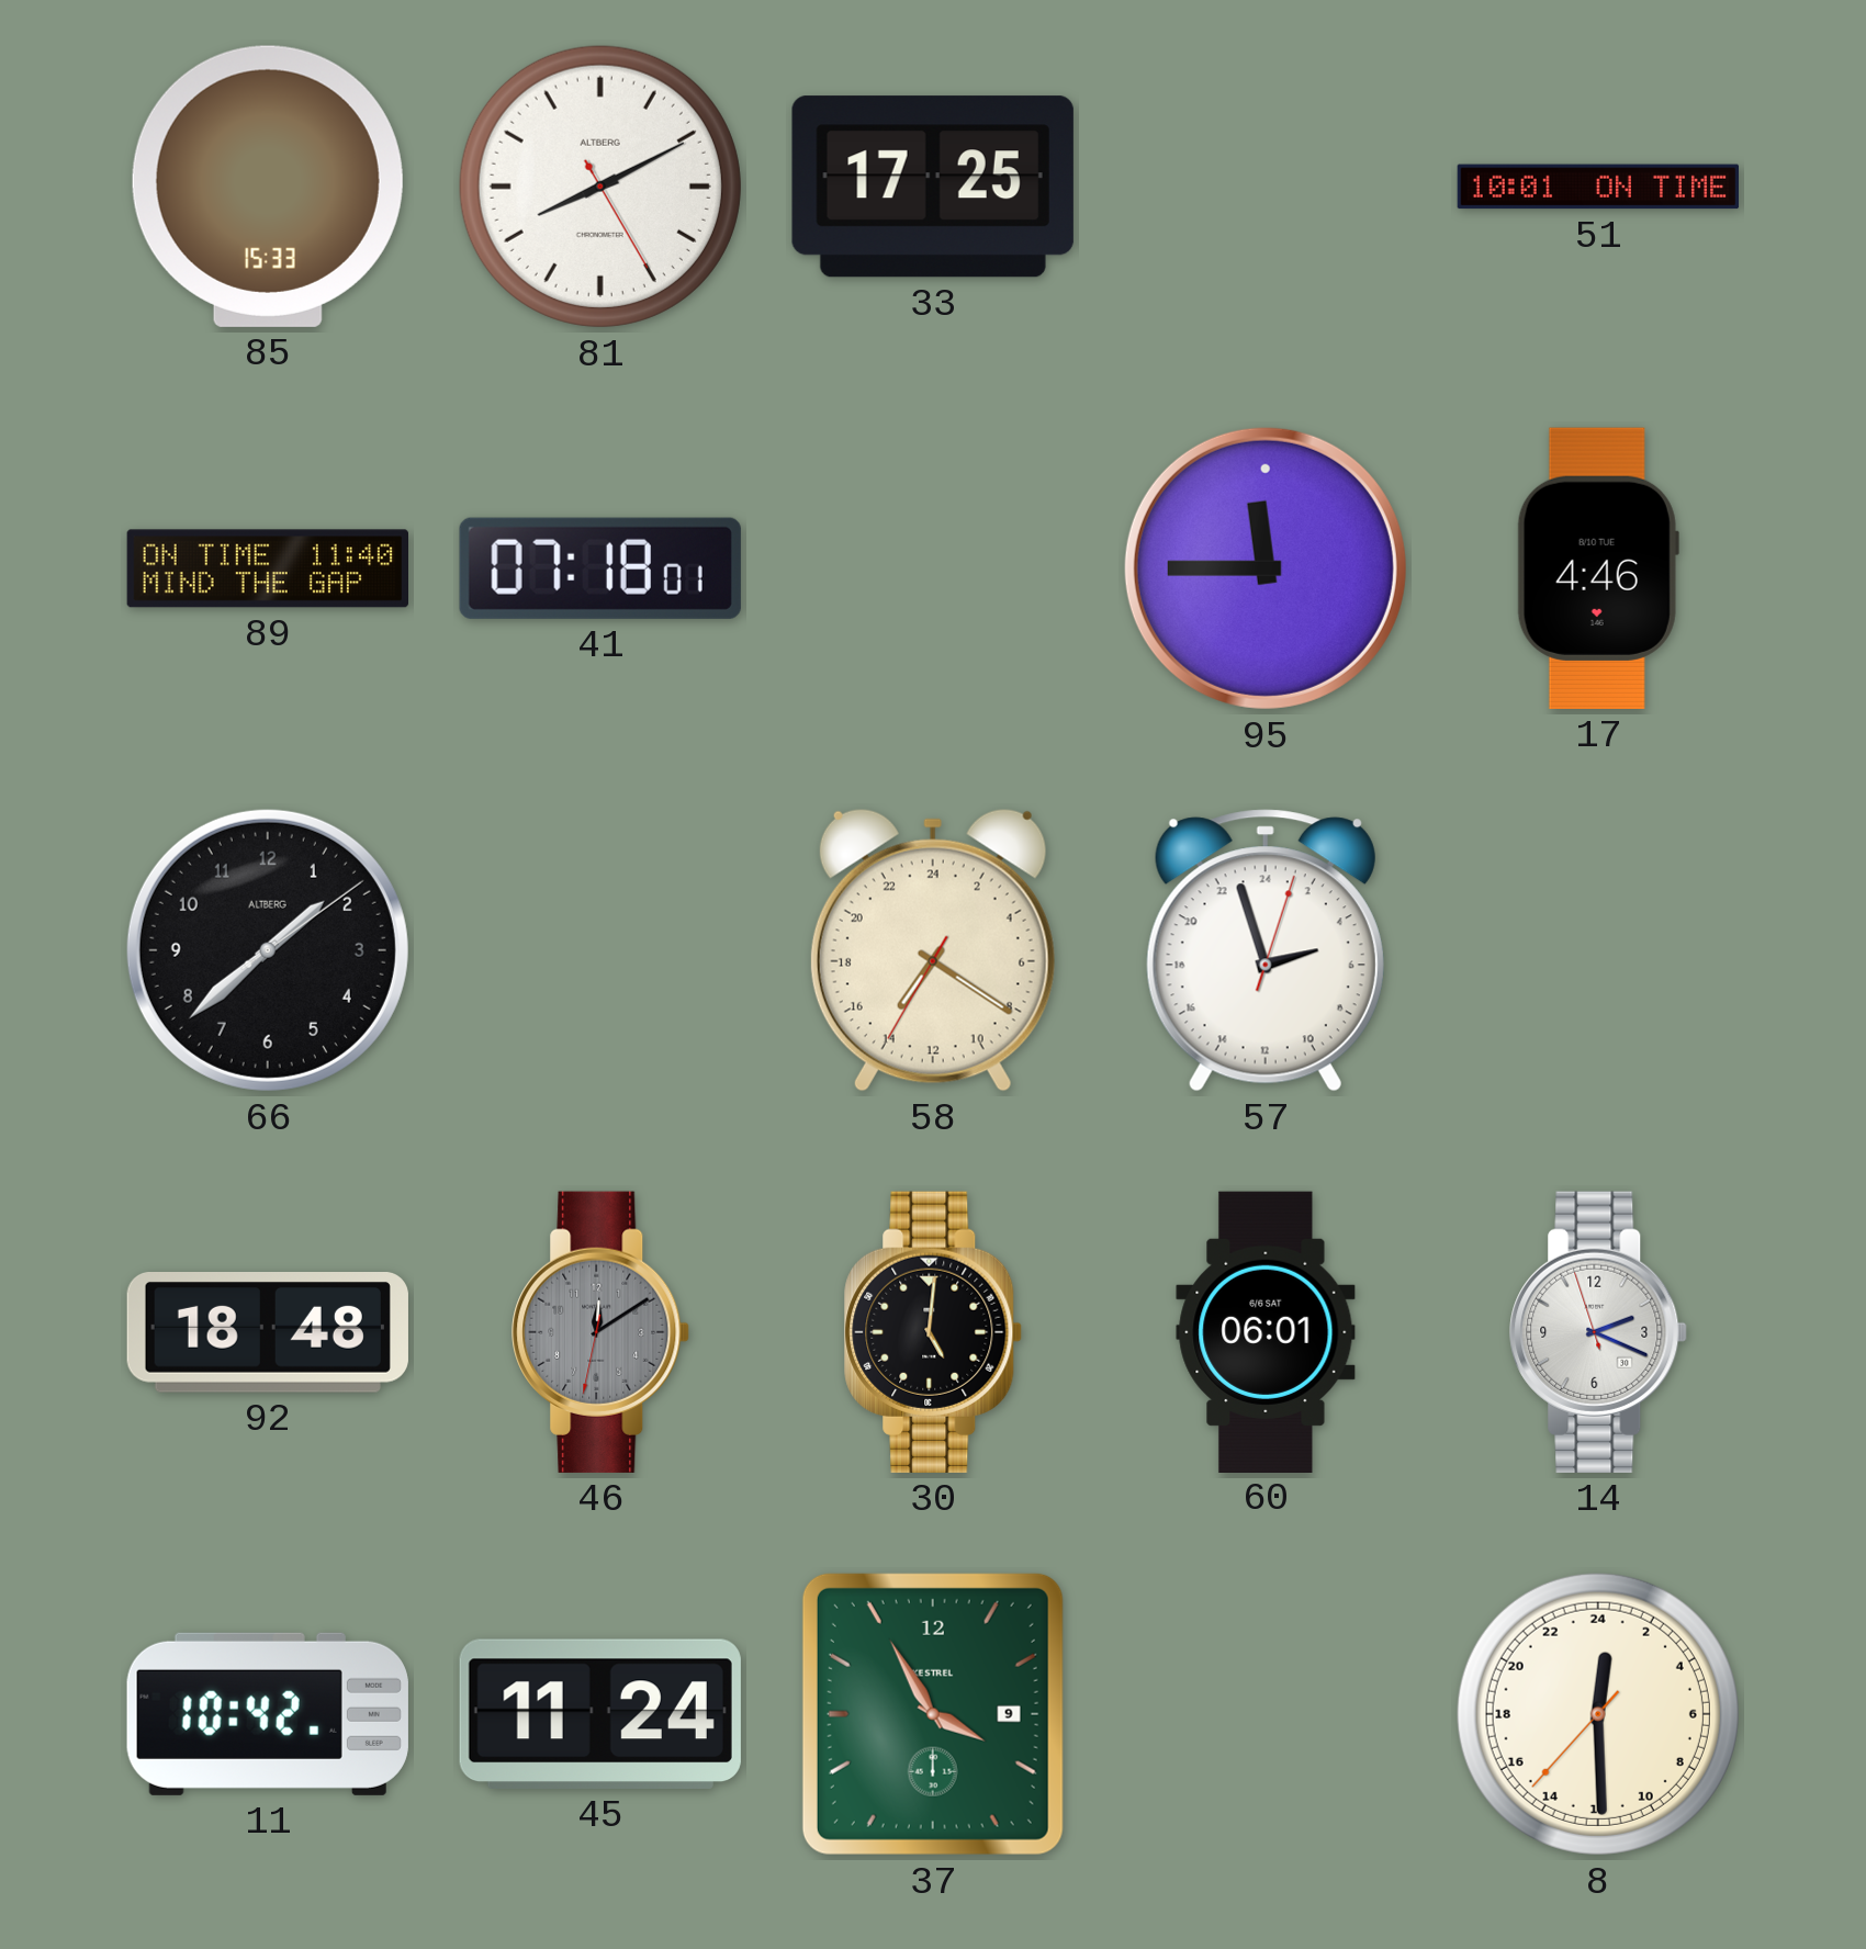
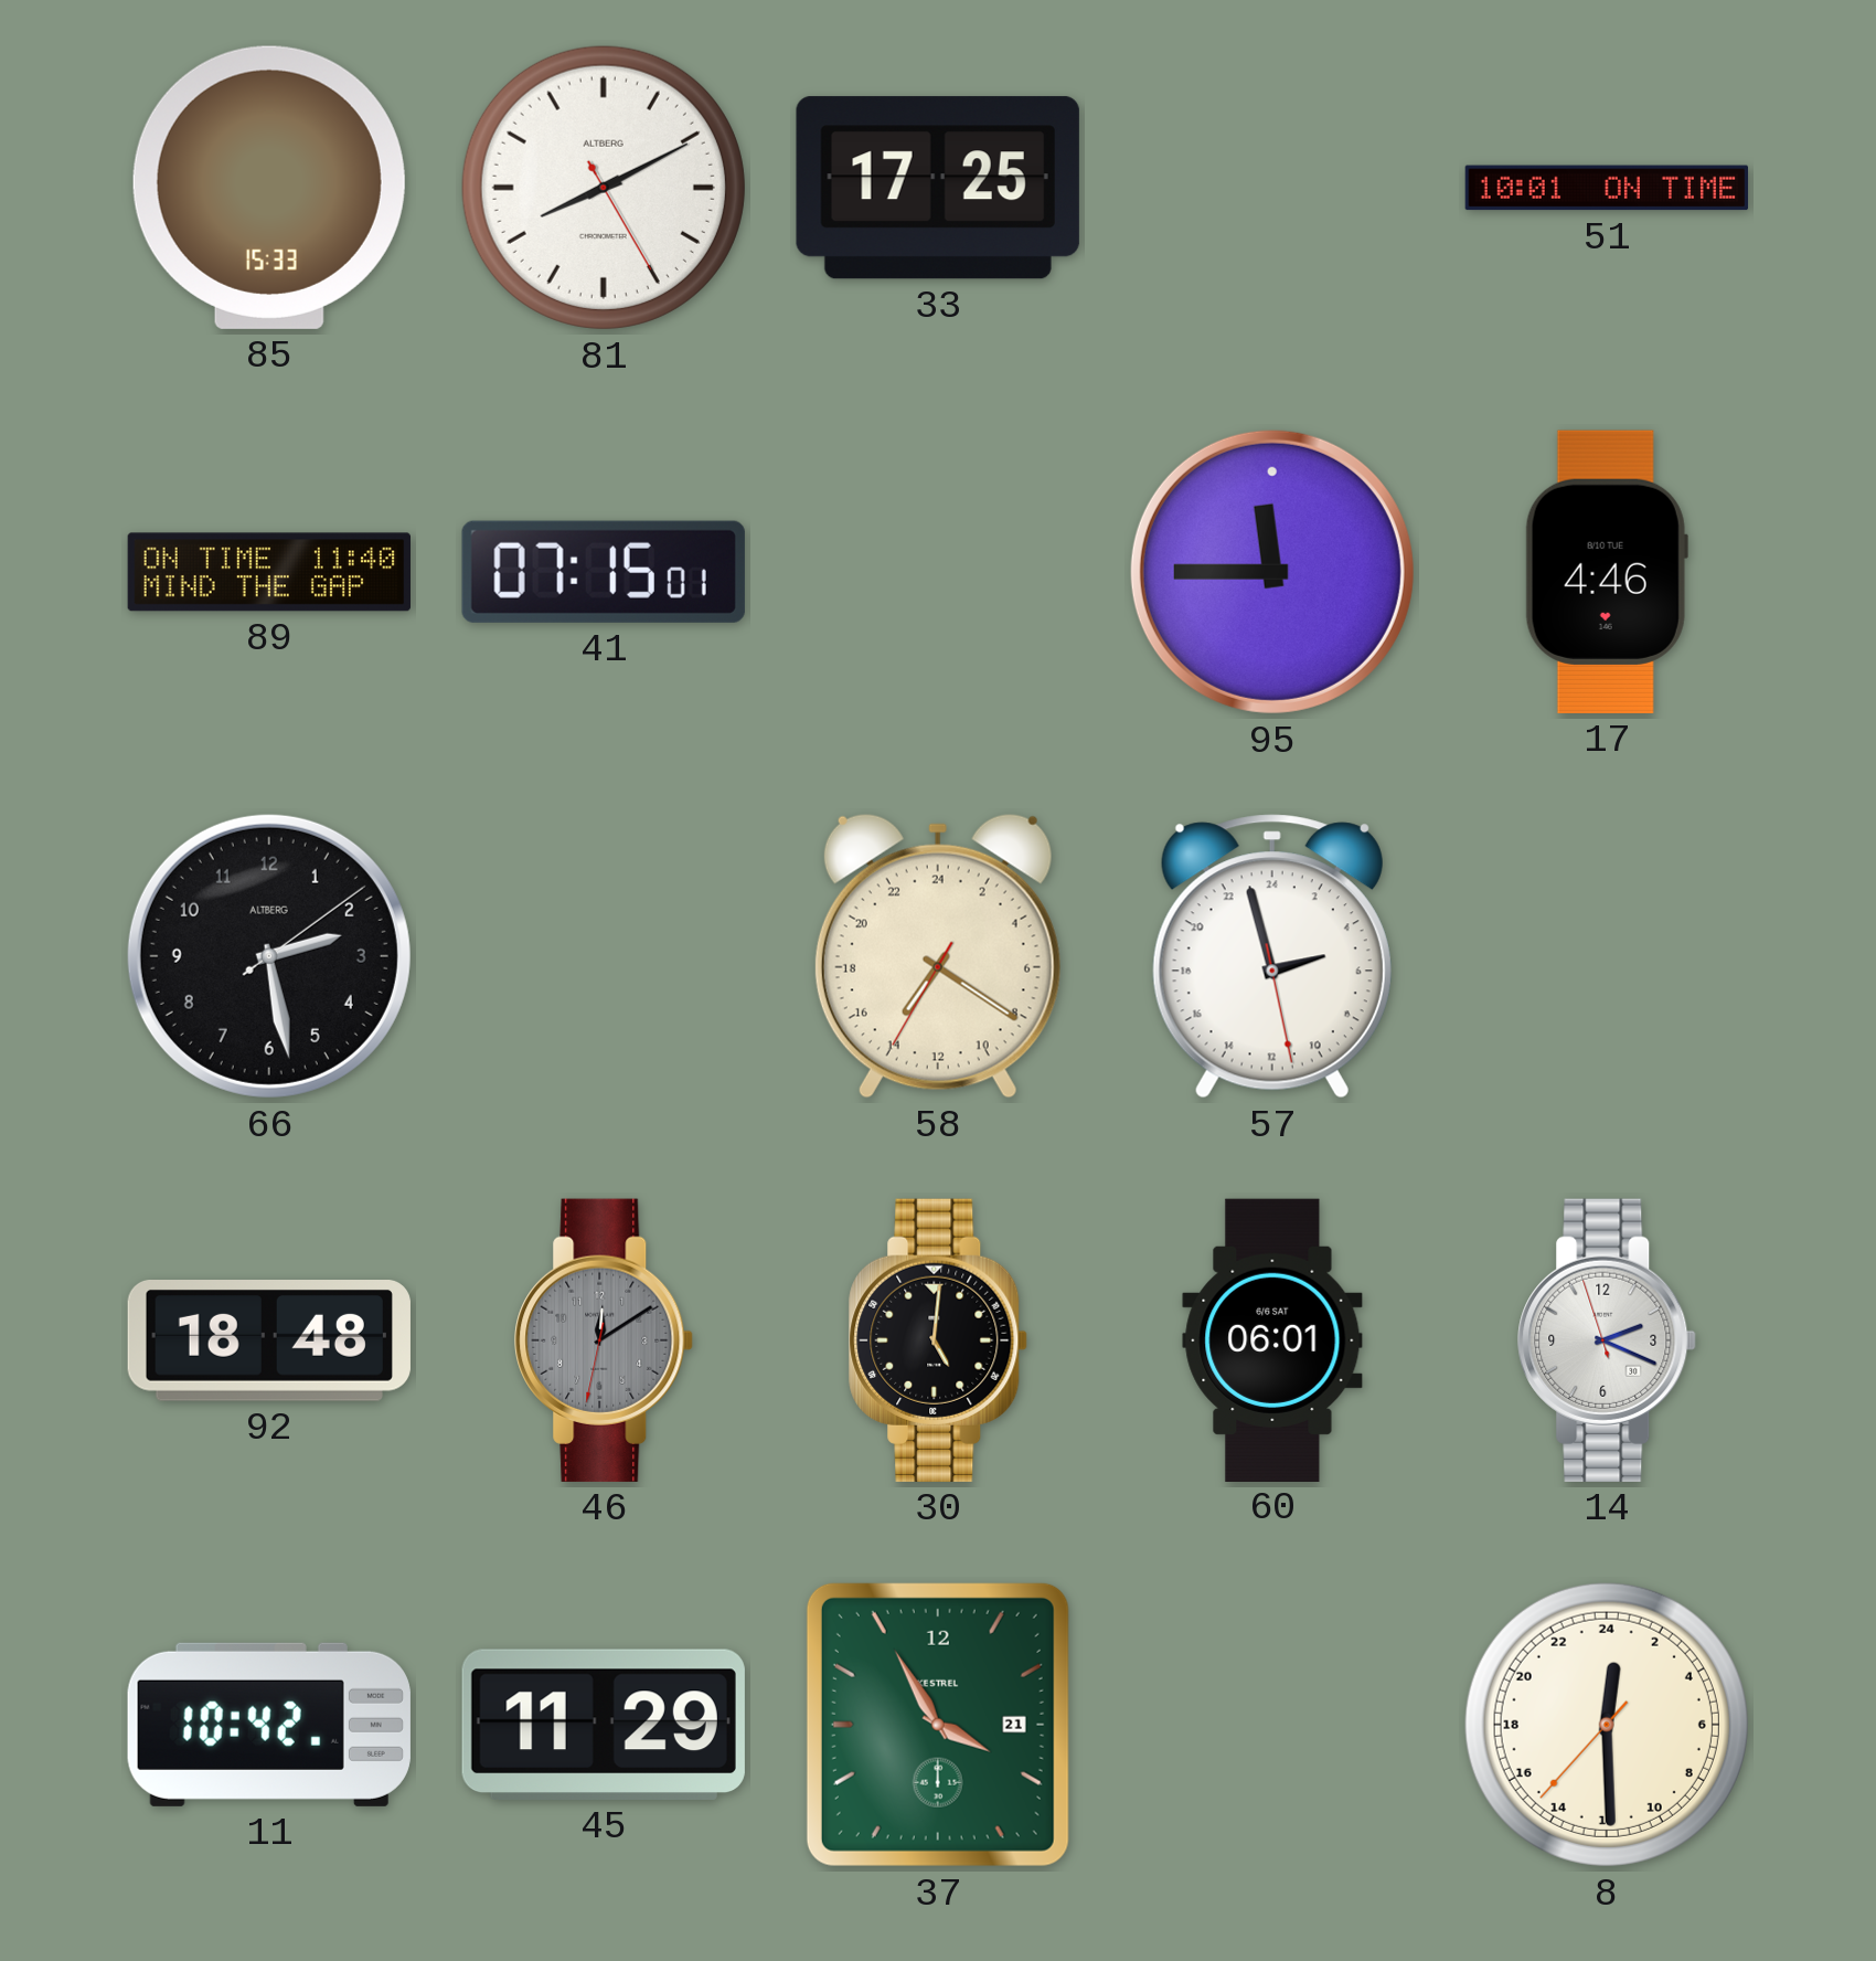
41: 07:18 -> 07:15 (604, 572)
66: 1:38 -> 2:28 (269, 956)
57: 4:57:03 -> 4:57:28 (1272, 956)
45: 11:24 -> 11:29 (604, 1725)
37 date: 9 -> 21 (938, 1725)
